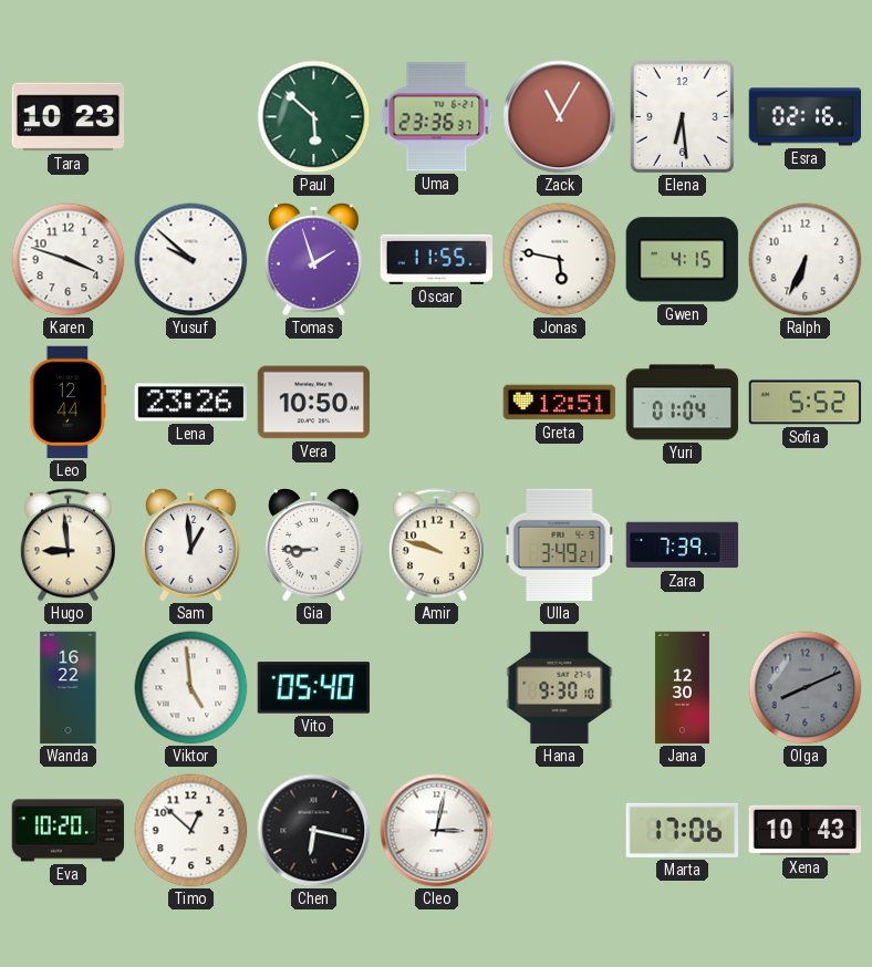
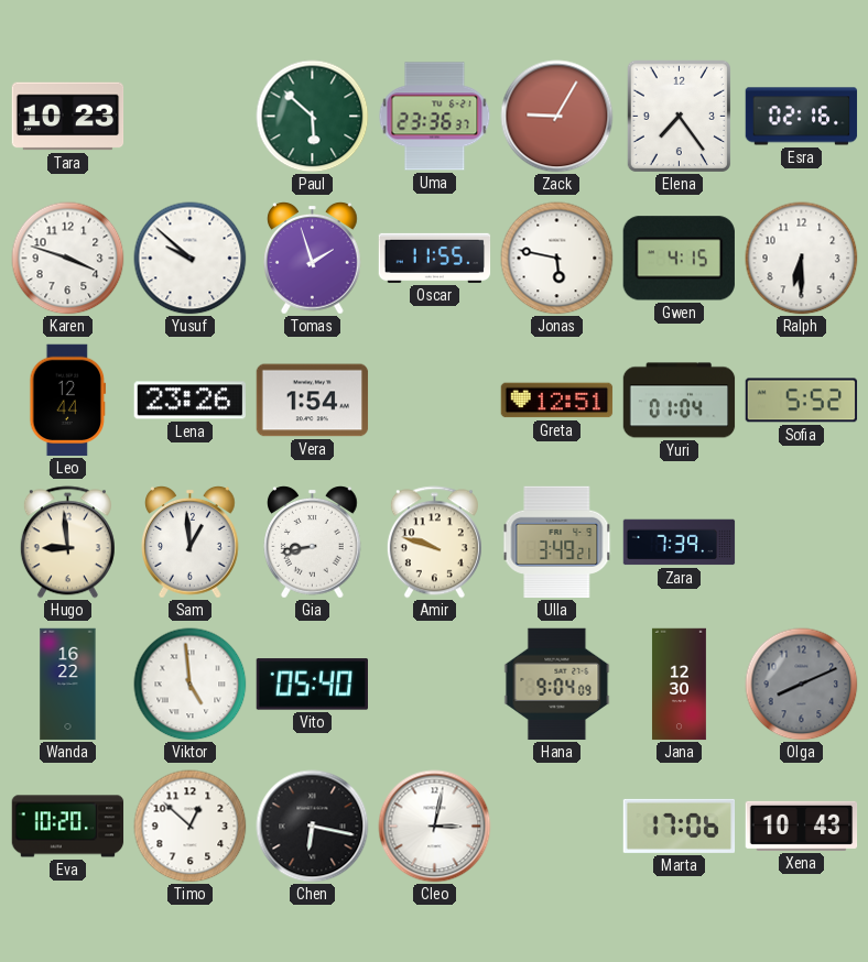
Zack: 11:05 -> 9:05 (557, 117)
Elena: 6:29 -> 7:24 (679, 116)
Ralph: 6:34 -> 6:30 (802, 259)
Vera: 10:50 -> 1:54 (313, 401)
Gia: 8:45 -> 8:43 (313, 543)
Hana: 9:30 -> 9:04 (557, 685)
